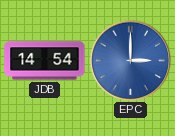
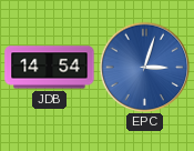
EPC: 3:00 -> 3:03 (144, 67)
